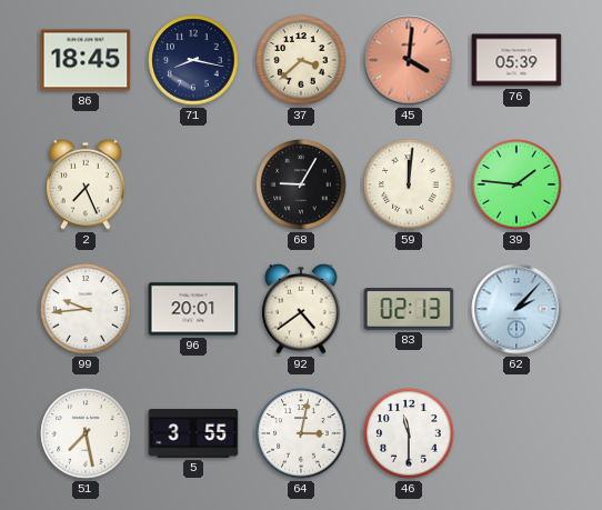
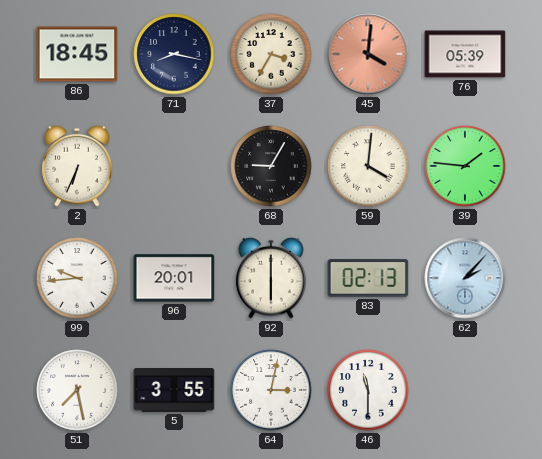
37: 3:38 -> 3:35 (271, 54)
2: 7:26 -> 6:34 (77, 166)
59: 12:01 -> 4:01 (368, 166)
92: 4:39 -> 6:00 (271, 278)
